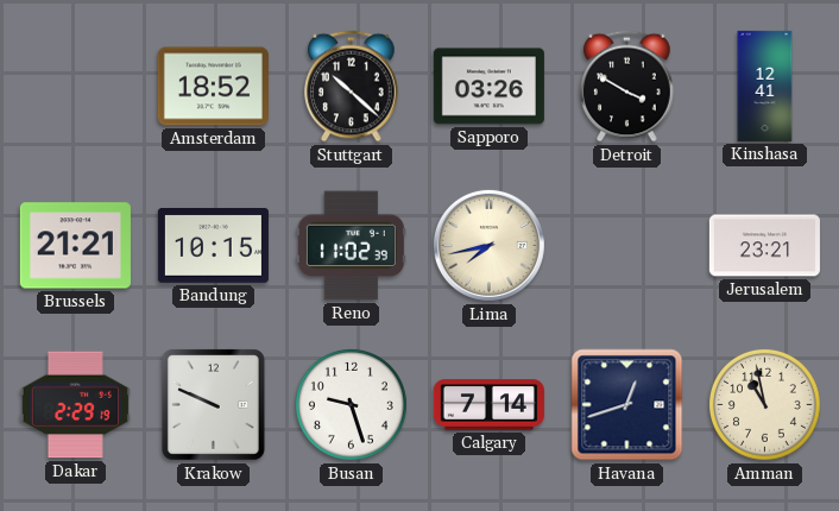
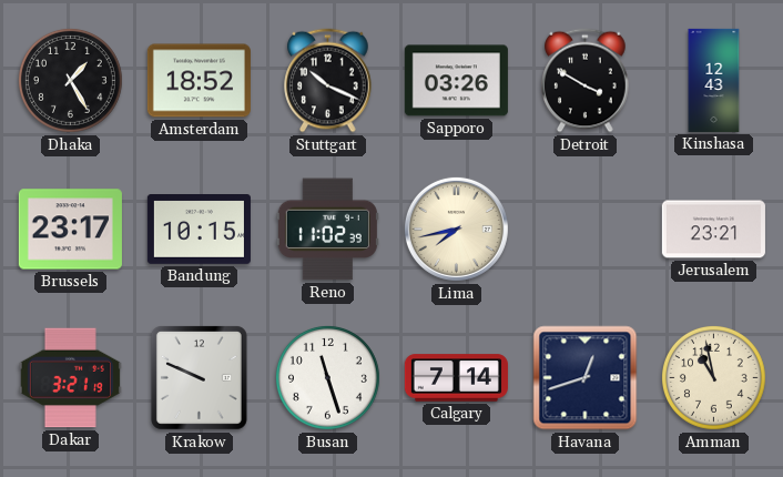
Dhaka: none -> 1:25 (70, 80)
Stuttgart: 10:22 -> 10:19 (328, 81)
Kinshasa: 12:41 -> 12:43 (714, 80)
Brussels: 21:21 -> 23:17 (70, 230)
Dakar: 2:29 -> 3:21 (70, 378)
Busan: 9:27 -> 11:27 (327, 377)
